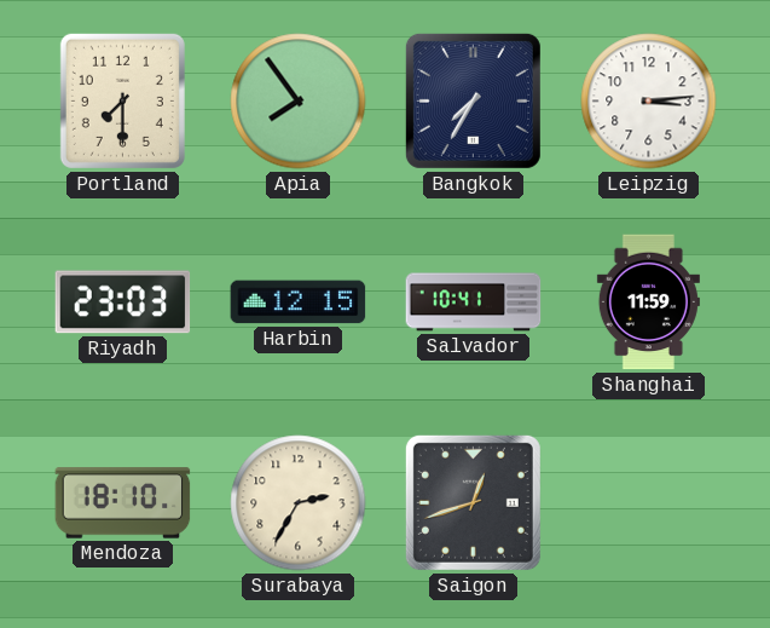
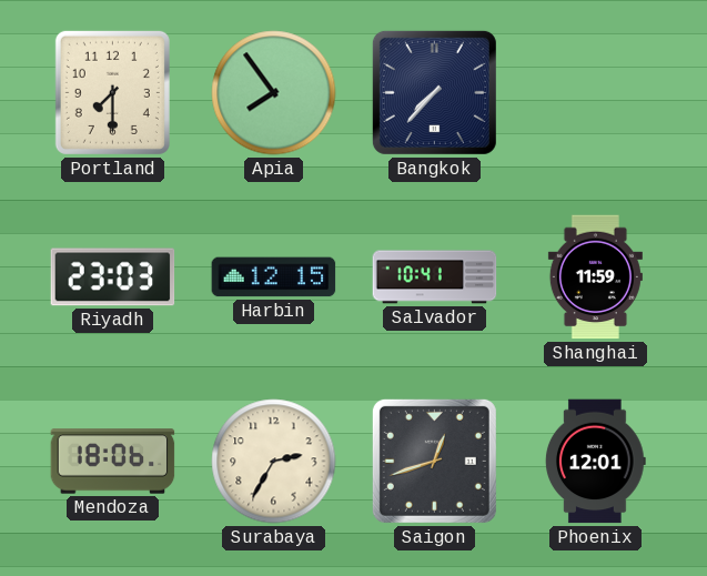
Bangkok: 7:35 -> 7:37 (434, 92)
Leipzig: 3:14 -> none (649, 102)
Mendoza: 18:10 -> 18:06 (113, 462)
Phoenix: none -> 12:01 (596, 462)
